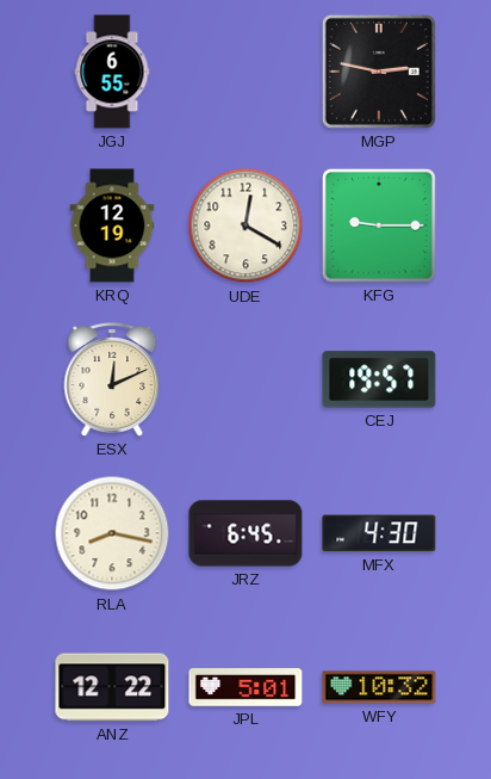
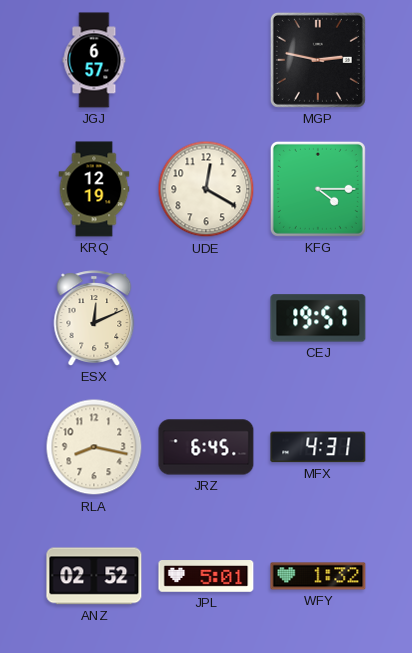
JGJ: 6:55 -> 6:57 (94, 60)
KFG: 9:15 -> 4:15 (318, 189)
MFX: 4:30 -> 4:31 (318, 447)
ANZ: 12:22 -> 02:52 (94, 576)
WFY: 10:32 -> 1:32 (318, 576)
